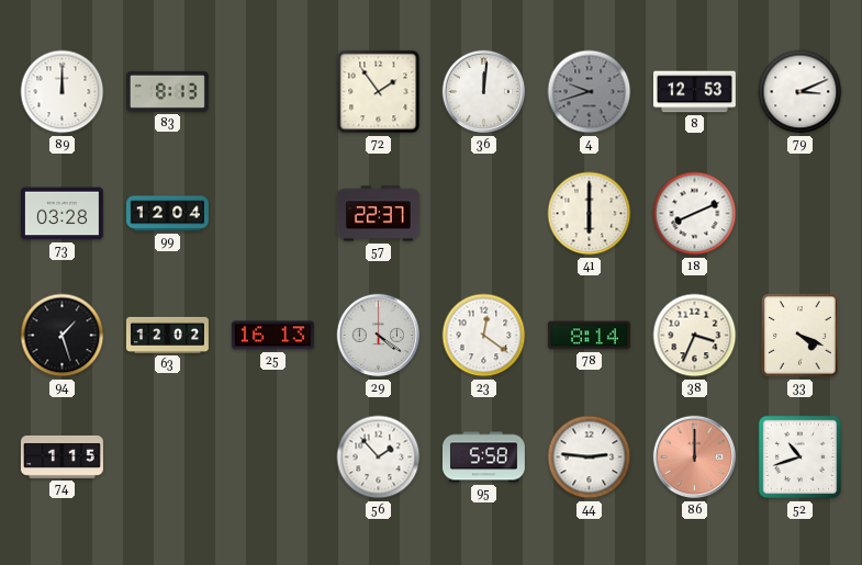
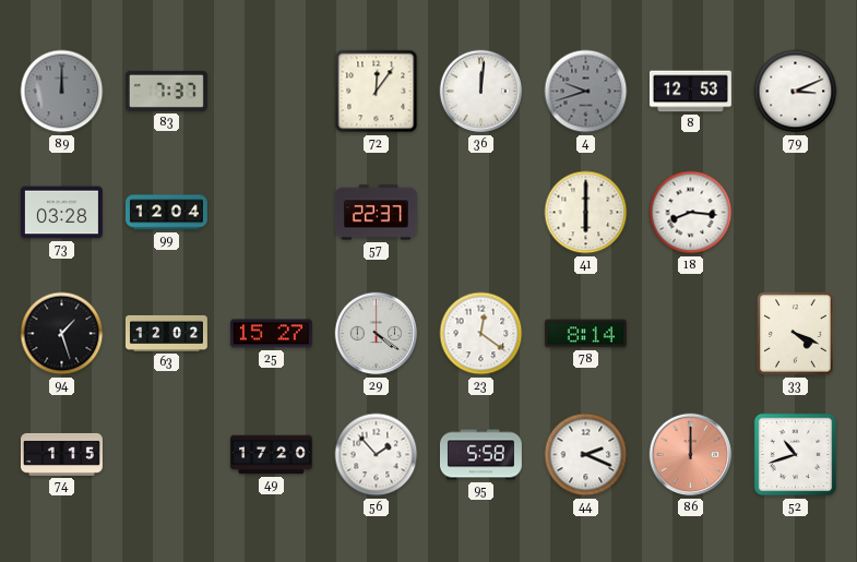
89 dial: white -> grey (62, 92)
83: 8:13 -> 7:37 (166, 91)
72: 1:54 -> 12:06 (377, 92)
18: 8:11 -> 8:16 (691, 213)
25: 16:13 -> 15:27 (271, 334)
38: 3:34 -> none (695, 336)
49: none -> 17:20 (271, 455)
44: 2:46 -> 2:19 (586, 455)
